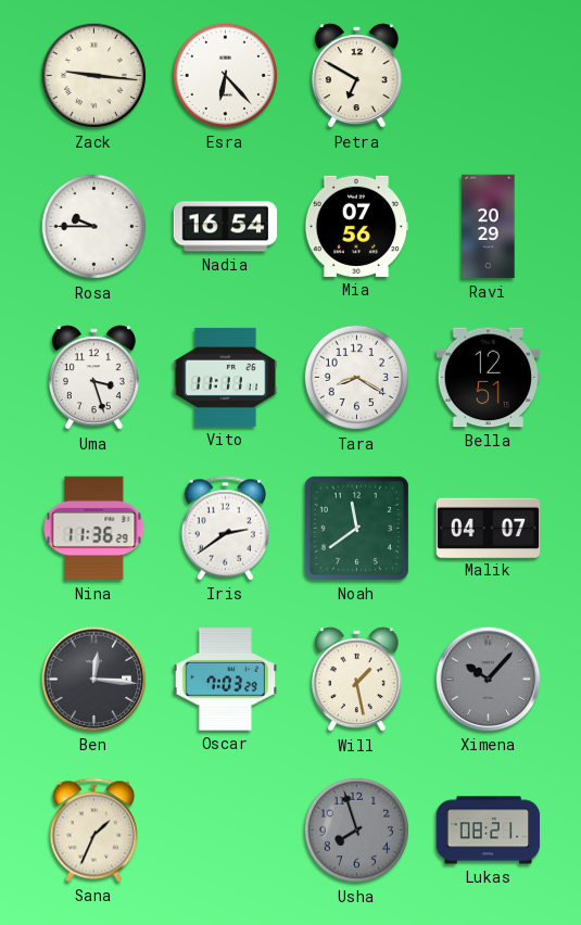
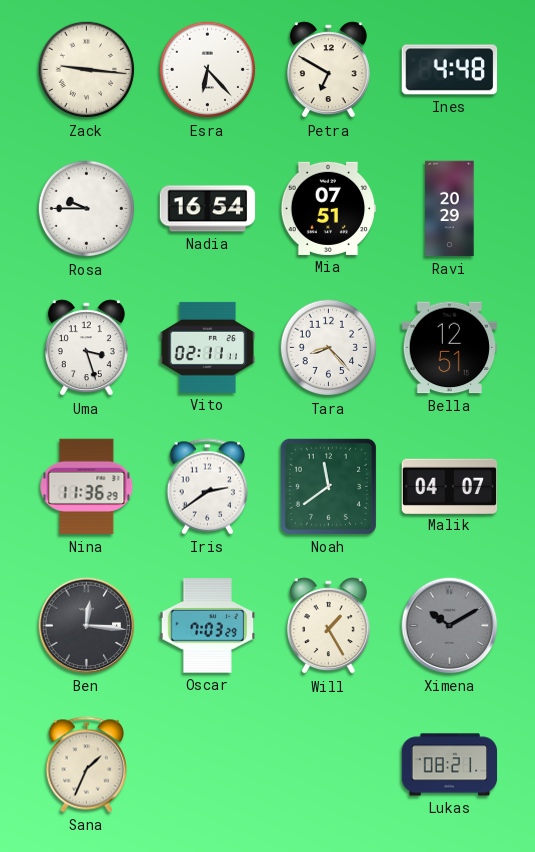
Ines: none -> 4:48 (450, 70)
Mia: 07:56 -> 07:51 (328, 208)
Vito: 11:11 -> 02:11 (208, 347)
Tara: 8:20 -> 8:23 (329, 348)
Will: 1:28 -> 1:25 (328, 626)
Ximena: 10:07 -> 10:10 (450, 626)
Usha: 7:57 -> none (357, 831)
